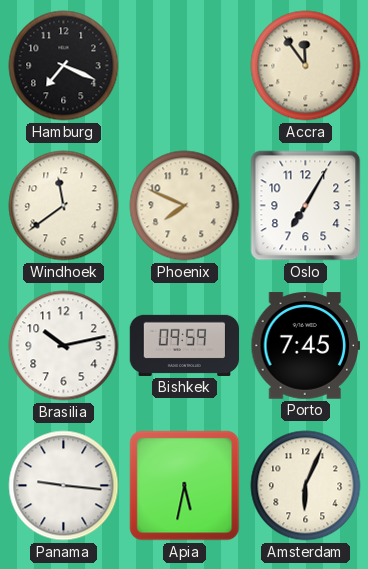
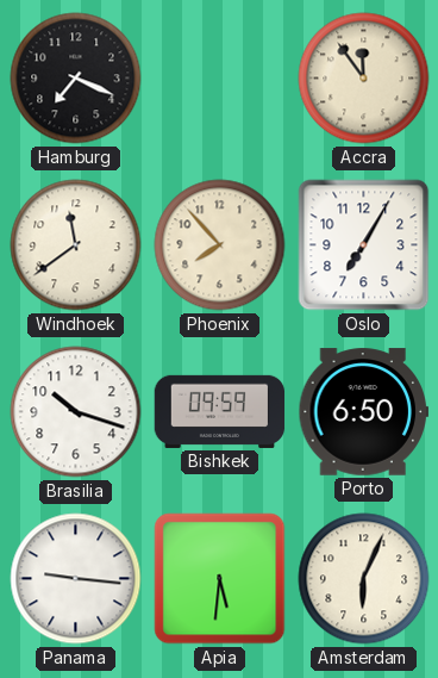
Phoenix: 7:49 -> 7:53 (220, 245)
Brasilia: 10:13 -> 10:18 (76, 412)
Porto: 7:45 -> 6:50 (364, 412)
Apia: 5:32 -> 5:31 (220, 579)
